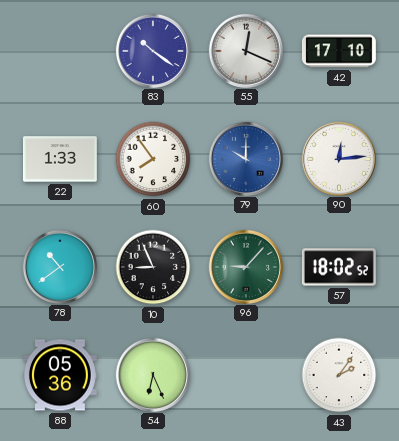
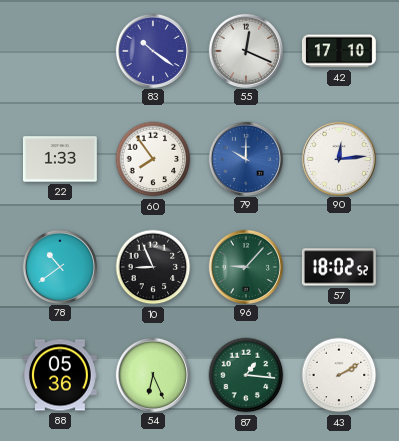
87: none -> 1:16 (246, 375)
43: 2:06 -> 2:10 (339, 375)
